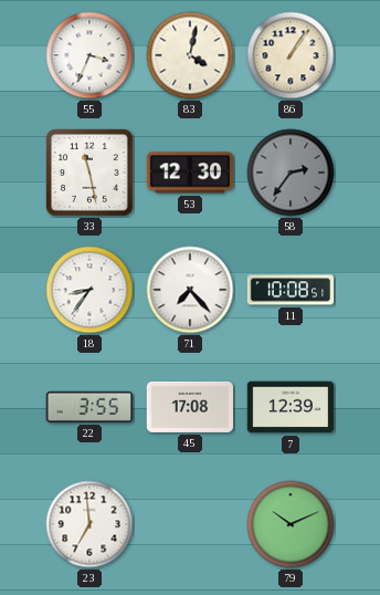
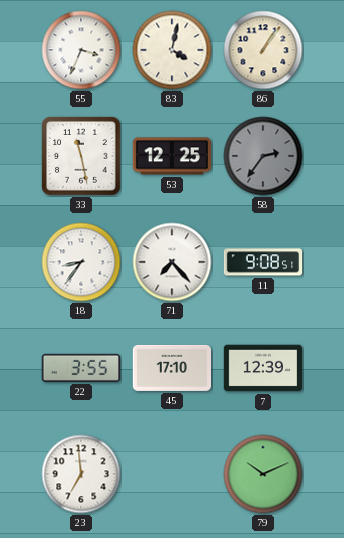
53: 12:30 -> 12:25 (171, 156)
11: 10:08 -> 9:08 (263, 262)
45: 17:08 -> 17:10 (171, 368)
